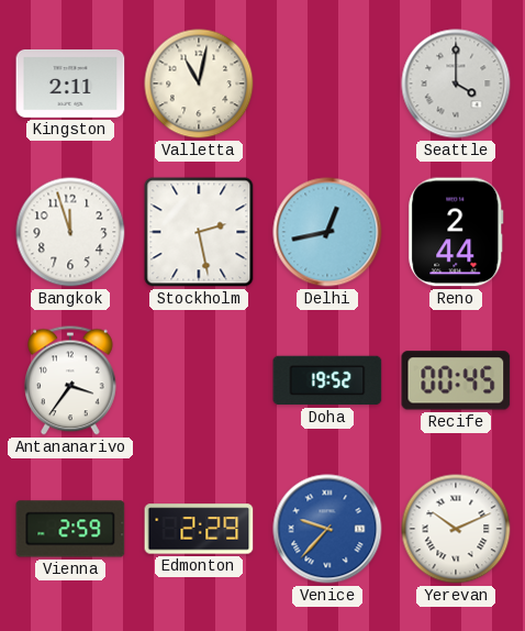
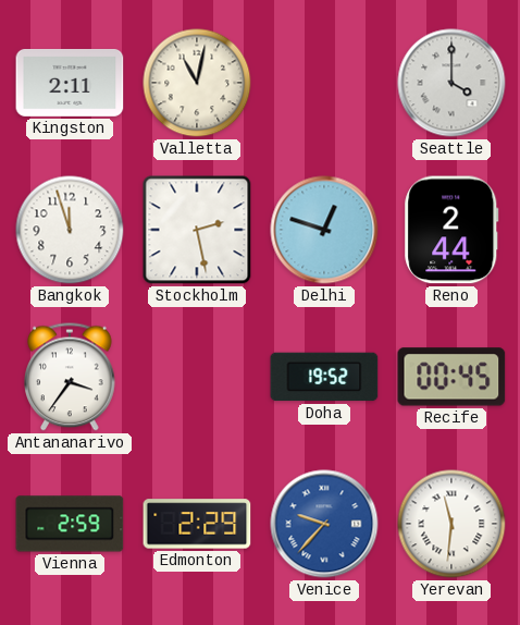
Delhi: 12:43 -> 12:48 (324, 230)
Yerevan: 10:11 -> 11:31 (451, 524)
